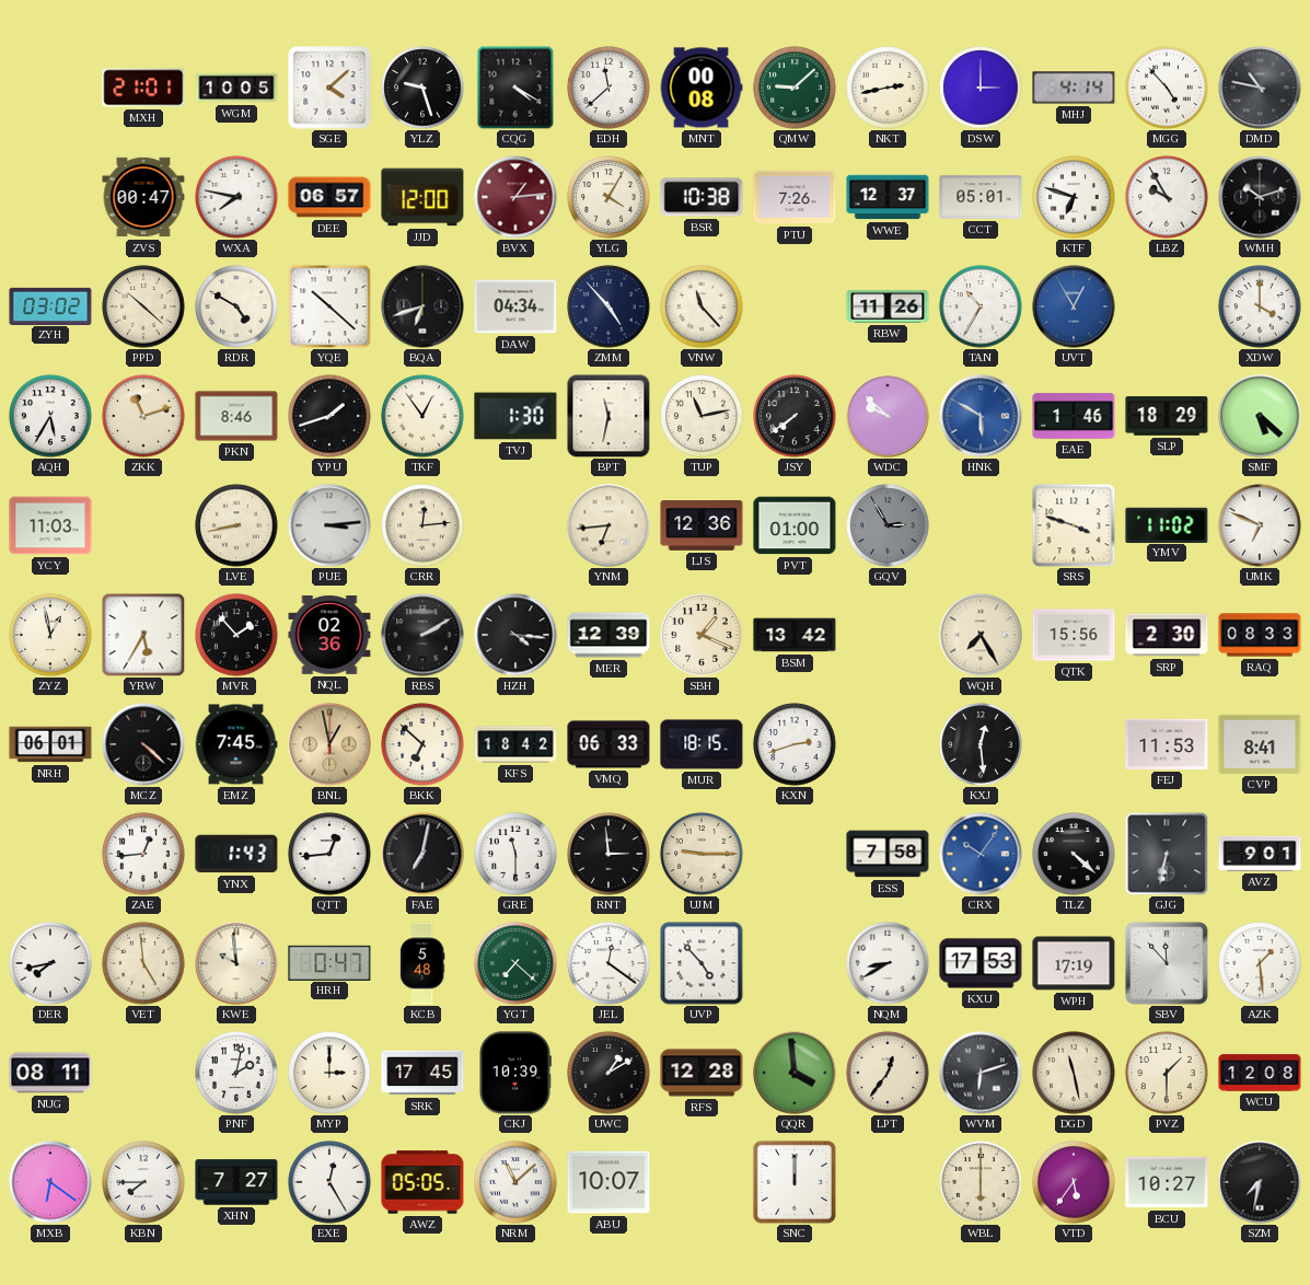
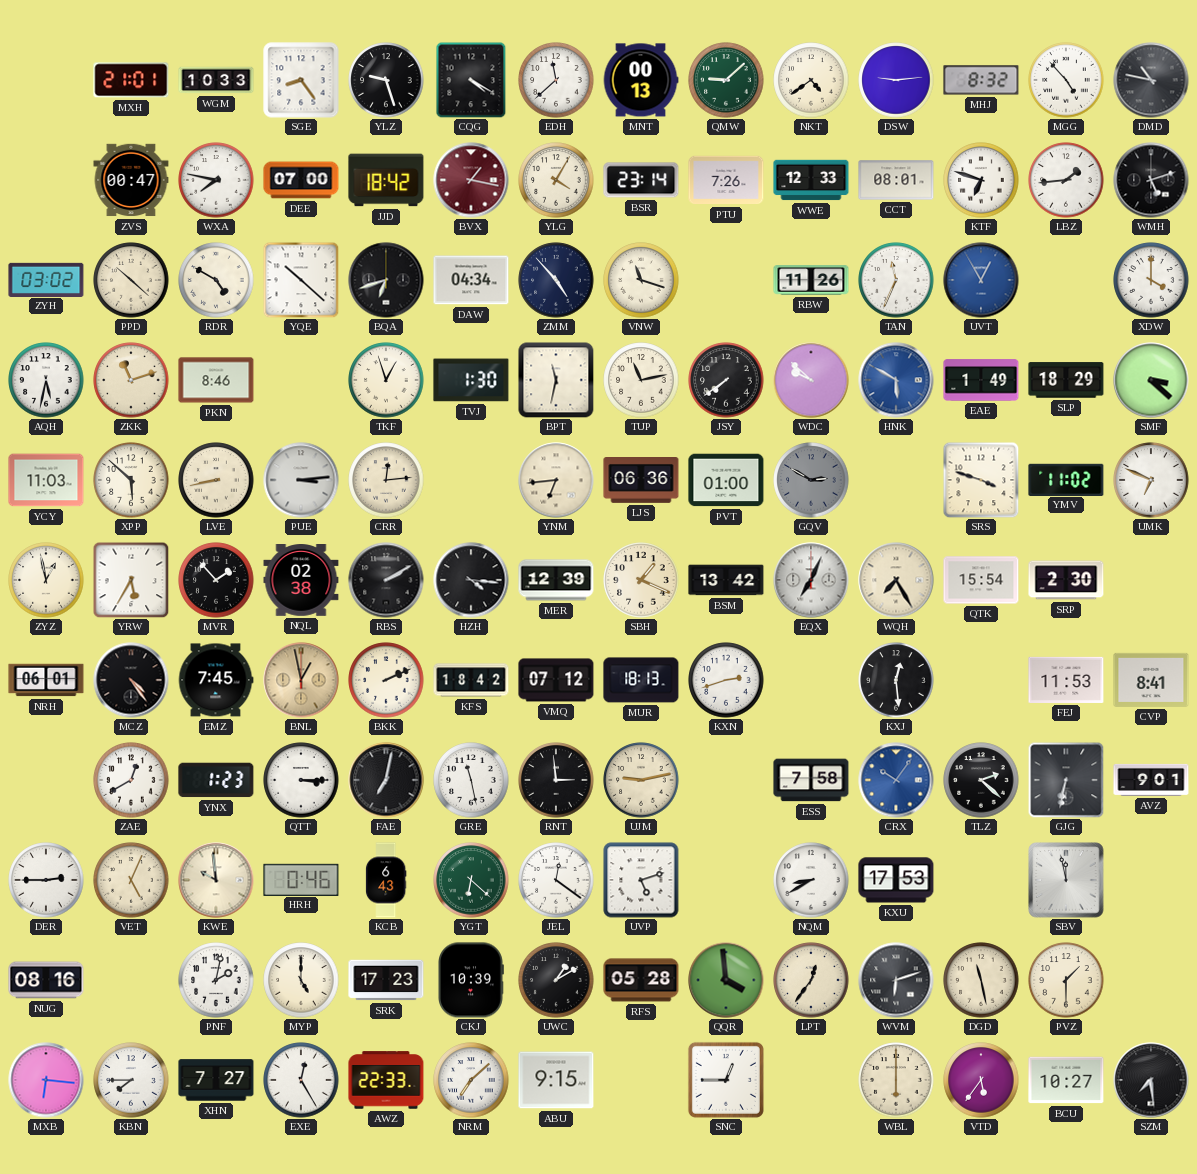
WGM: 10:05 -> 10:33 (216, 80)
SGE: 4:08 -> 8:24 (301, 80)
MNT: 00:08 -> 00:13 (641, 80)
NKT: 2:43 -> 4:39 (811, 80)
DSW: 3:00 -> 9:14 (896, 80)
MHJ: 4:14 -> 8:32 (981, 80)
DEE: 06:57 -> 07:00 (301, 180)
JJD: 12:00 -> 18:42 (386, 180)
BVX: 1:14 -> 1:17 (471, 180)
BSR: 10:38 -> 23:14 (641, 180)
WWE: 12:37 -> 12:33 (811, 180)
CCT: 05:01 -> 08:01 (896, 180)
LBZ: 9:55 -> 1:44 (1066, 180)
WMH: 10:12 -> 5:12 (1151, 180)
VNW: 11:23 -> 11:18 (641, 280)
TAN: 10:35 -> 11:34 (896, 280)
AQH: 5:35 -> 5:32 (46, 380)
YPU: 1:42 -> none (329, 416)
TKF: 12:54 -> 12:57 (386, 380)
EAE: 1:46 -> 1:49 (981, 380)
SMF: 5:22 -> 3:22 (1151, 380)
XPP: none -> 5:52 (131, 480)
LJS: 12:36 -> 06:36 (641, 481)
GQV: 2:55 -> 2:50 (811, 480)
NQL: 02:36 -> 02:38 (301, 581)
EQX: none -> 7:04 (811, 580)
QTK: 15:56 -> 15:54 (981, 580)
RAQ: 08:33 -> none (1260, 635)
MCZ: 4:22 -> 4:24 (131, 680)
BKK: 6:52 -> 2:11 (386, 680)
VMQ: 06:33 -> 07:12 (556, 680)
MUR: 18:15 -> 18:13 (641, 680)
ZAE: 12:44 -> 12:40 (131, 780)
YNX: 1:43 -> 1:23 (216, 780)
QTT: 12:44 -> 3:15 (301, 780)
GRE: 11:30 -> 11:28 (471, 780)
UJM: 9:15 -> 9:13 (641, 780)
TLZ: 4:22 -> 2:22 (981, 780)
DER: 7:43 -> 2:45 (46, 880)
VET: 4:59 -> 5:04 (131, 880)
HRH: 0:47 -> 0:46 (301, 879)
KCB: 5:48 -> 6:43 (386, 880)
YGT: 7:22 -> 6:22 (471, 880)
UVP: 4:53 -> 5:12 (641, 880)
WPH: 17:19 -> none (1074, 963)
SBV: 11:53 -> 11:58 (1066, 880)
AZK: 1:29 -> none (1260, 963)
NUG: 08:11 -> 08:16 (46, 980)
MYP: 3:00 -> 5:00 (301, 980)
SRK: 17:45 -> 17:23 (386, 980)
RFS: 12:28 -> 05:28 (641, 980)
WCU: 12:08 -> none (1260, 1073)
MXB: 6:21 -> 6:16 (46, 1080)
AWZ: 05:05 -> 22:33 (386, 1080)
NRM: 11:08 -> 7:08 (471, 1080)
ABU: 10:07 -> 9:15 (556, 1080)
SNC: 12:00 -> 12:45 (726, 1080)
SZM: 7:32 -> 7:29 (1151, 1080)
